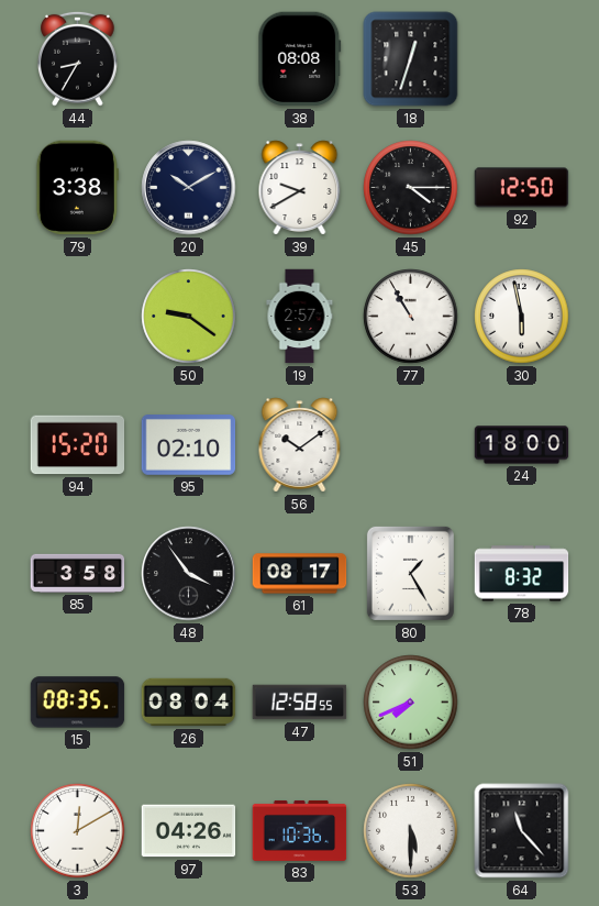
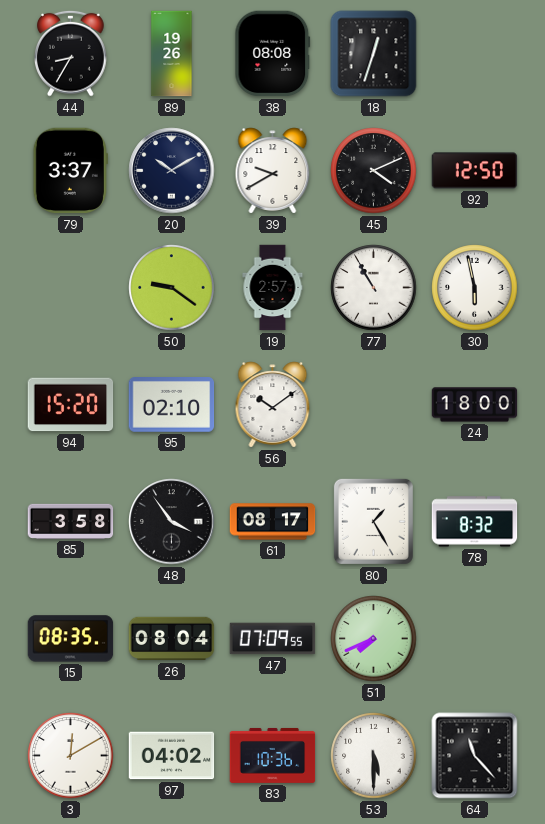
89: none -> 19:26 (172, 54)
79: 3:38 -> 3:37 (70, 171)
45: 4:15 -> 4:11 (374, 171)
47: 12:58 -> 07:09 (273, 639)
97: 04:26 -> 04:02 (172, 756)
